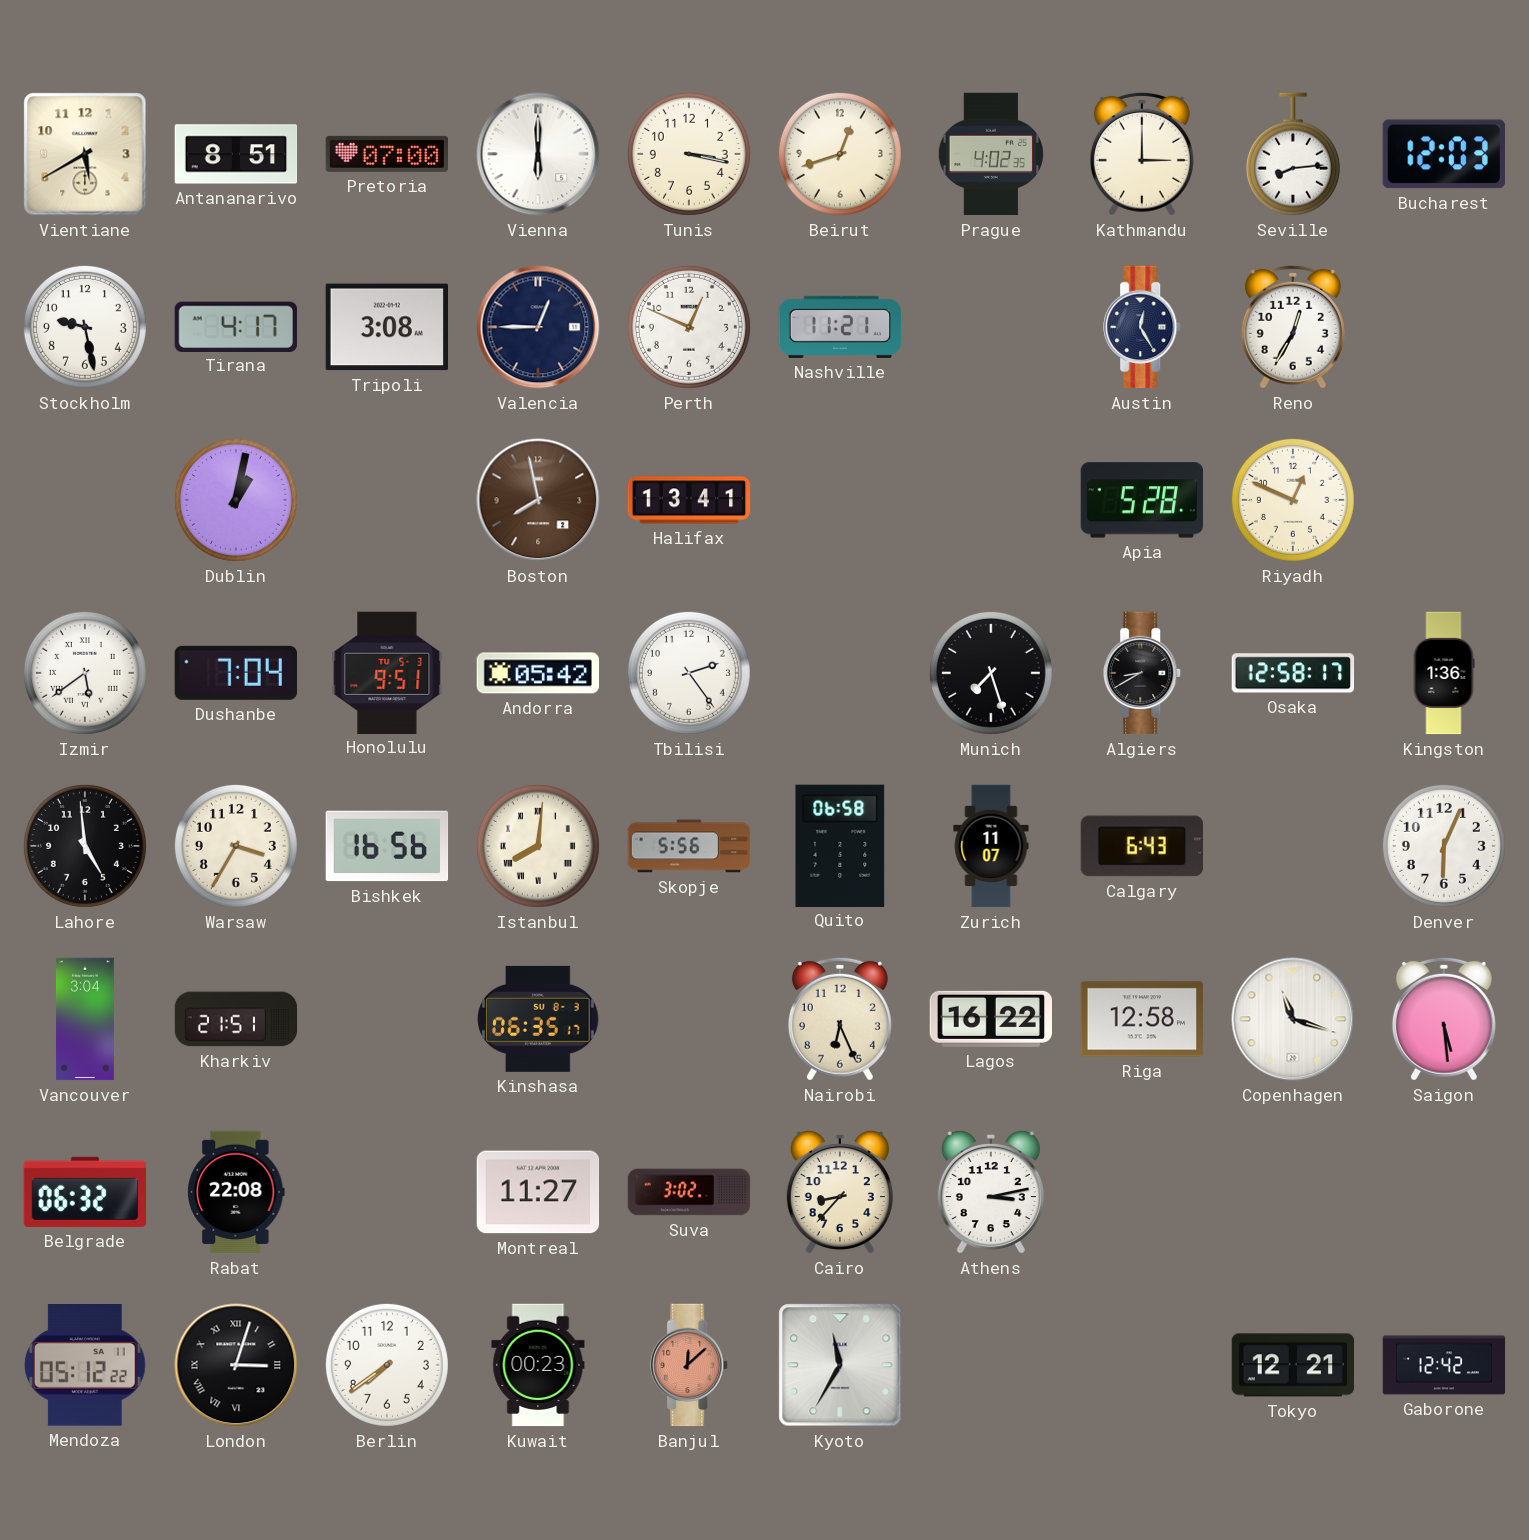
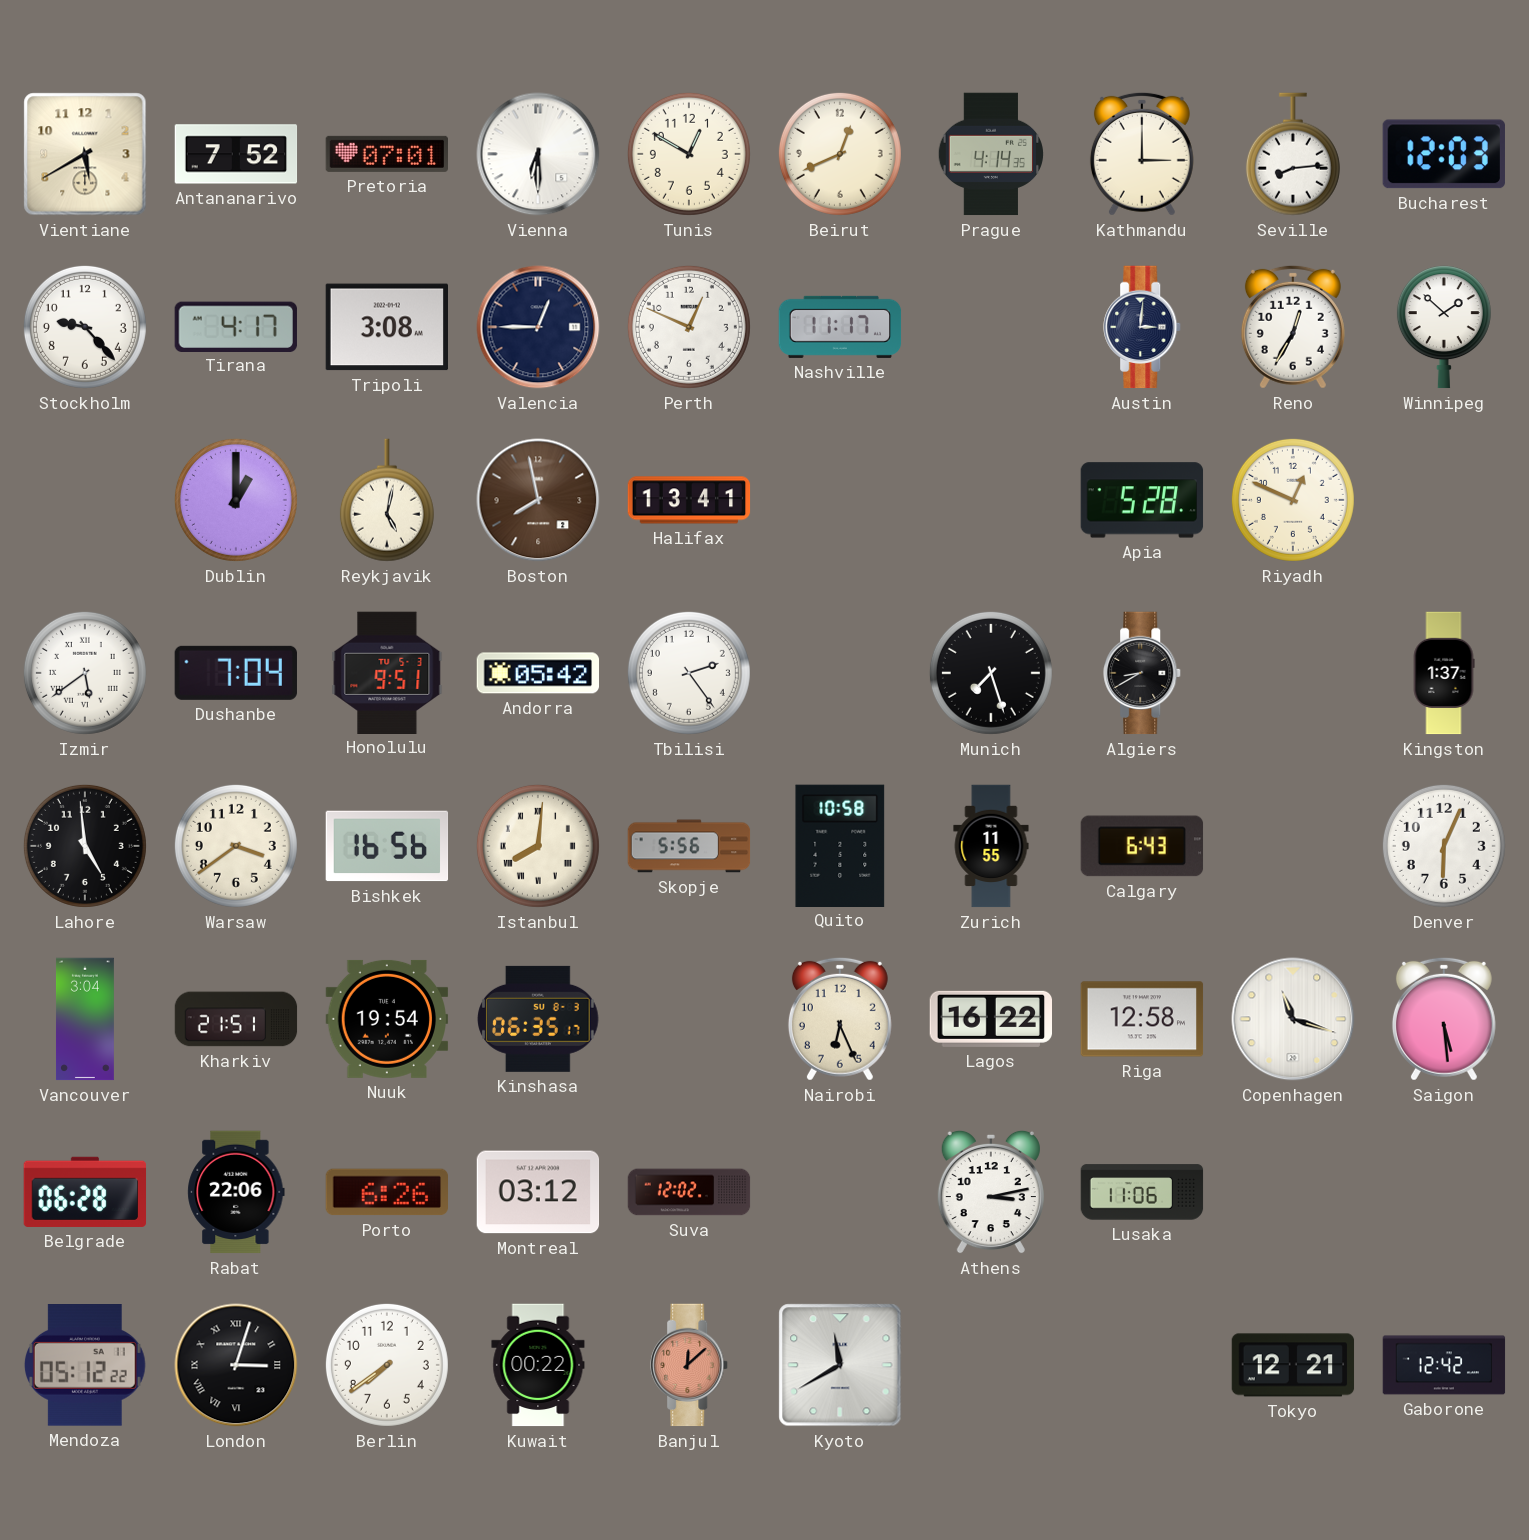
Antananarivo: 8:51 -> 7:52 (236, 154)
Pretoria: 07:00 -> 07:01 (387, 154)
Vienna: 6:00 -> 6:30 (538, 154)
Tunis: 3:17 -> 12:50 (689, 154)
Beirut: 12:42 -> 12:41 (840, 154)
Prague: 4:02 -> 4:14 (991, 154)
Stockholm: 9:28 -> 9:23 (85, 327)
Nashville: 11:21 -> 11:17 (840, 327)
Austin: 12:25 -> 3:01 (1143, 327)
Winnipeg: none -> 1:52 (1444, 327)
Dublin: 1:02 -> 1:00 (236, 500)
Reykjavik: none -> 5:02 (387, 500)
Osaka: 12:58 -> none (1293, 673)
Kingston: 1:36 -> 1:37 (1444, 673)
Warsaw: 3:35 -> 3:39 (236, 846)
Quito: 06:58 -> 10:58 (840, 845)
Zurich: 11:07 -> 11:55 (991, 846)
Nuuk: none -> 19:54 (387, 1019)
Belgrade: 06:32 -> 06:28 (85, 1192)
Rabat: 22:08 -> 22:06 (236, 1192)
Porto: none -> 6:26 (387, 1192)
Montreal: 11:27 -> 03:12 (538, 1192)
Suva: 3:02 -> 12:02 (689, 1192)
Cairo: 8:37 -> none (840, 1192)
Lusaka: none -> 11:06 (1142, 1192)
Kuwait: 00:23 -> 00:22 (538, 1365)
Kyoto: 11:35 -> 11:40 (840, 1365)
